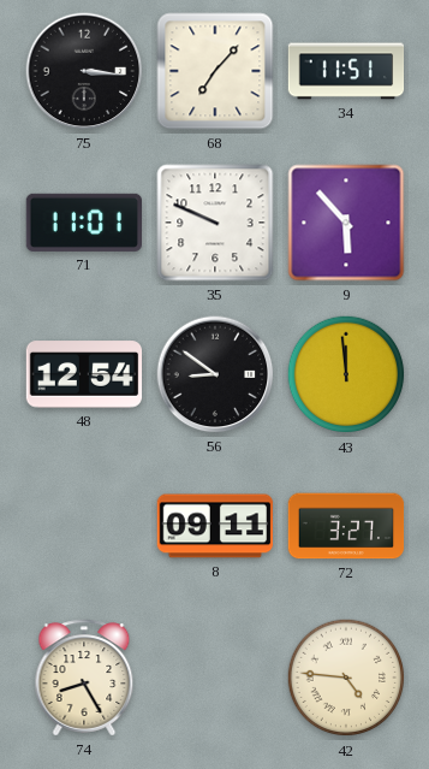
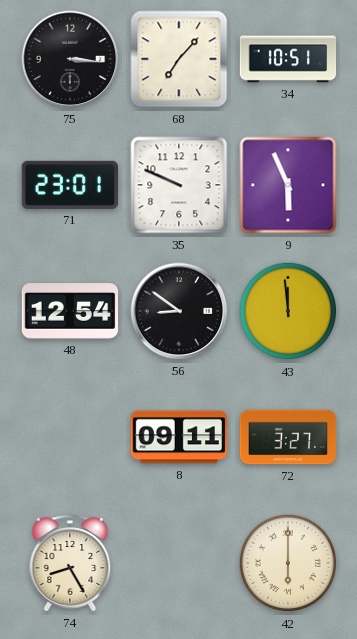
34: 11:51 -> 10:51 (288, 59)
71: 11:01 -> 23:01 (70, 185)
9: 5:53 -> 5:56 (288, 185)
42: 4:46 -> 6:00 (288, 563)
